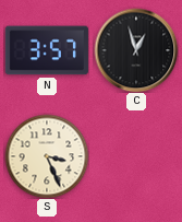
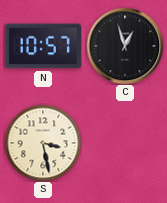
N: 3:57 -> 10:57 (43, 46)
S: 3:26 -> 3:28 (43, 143)
